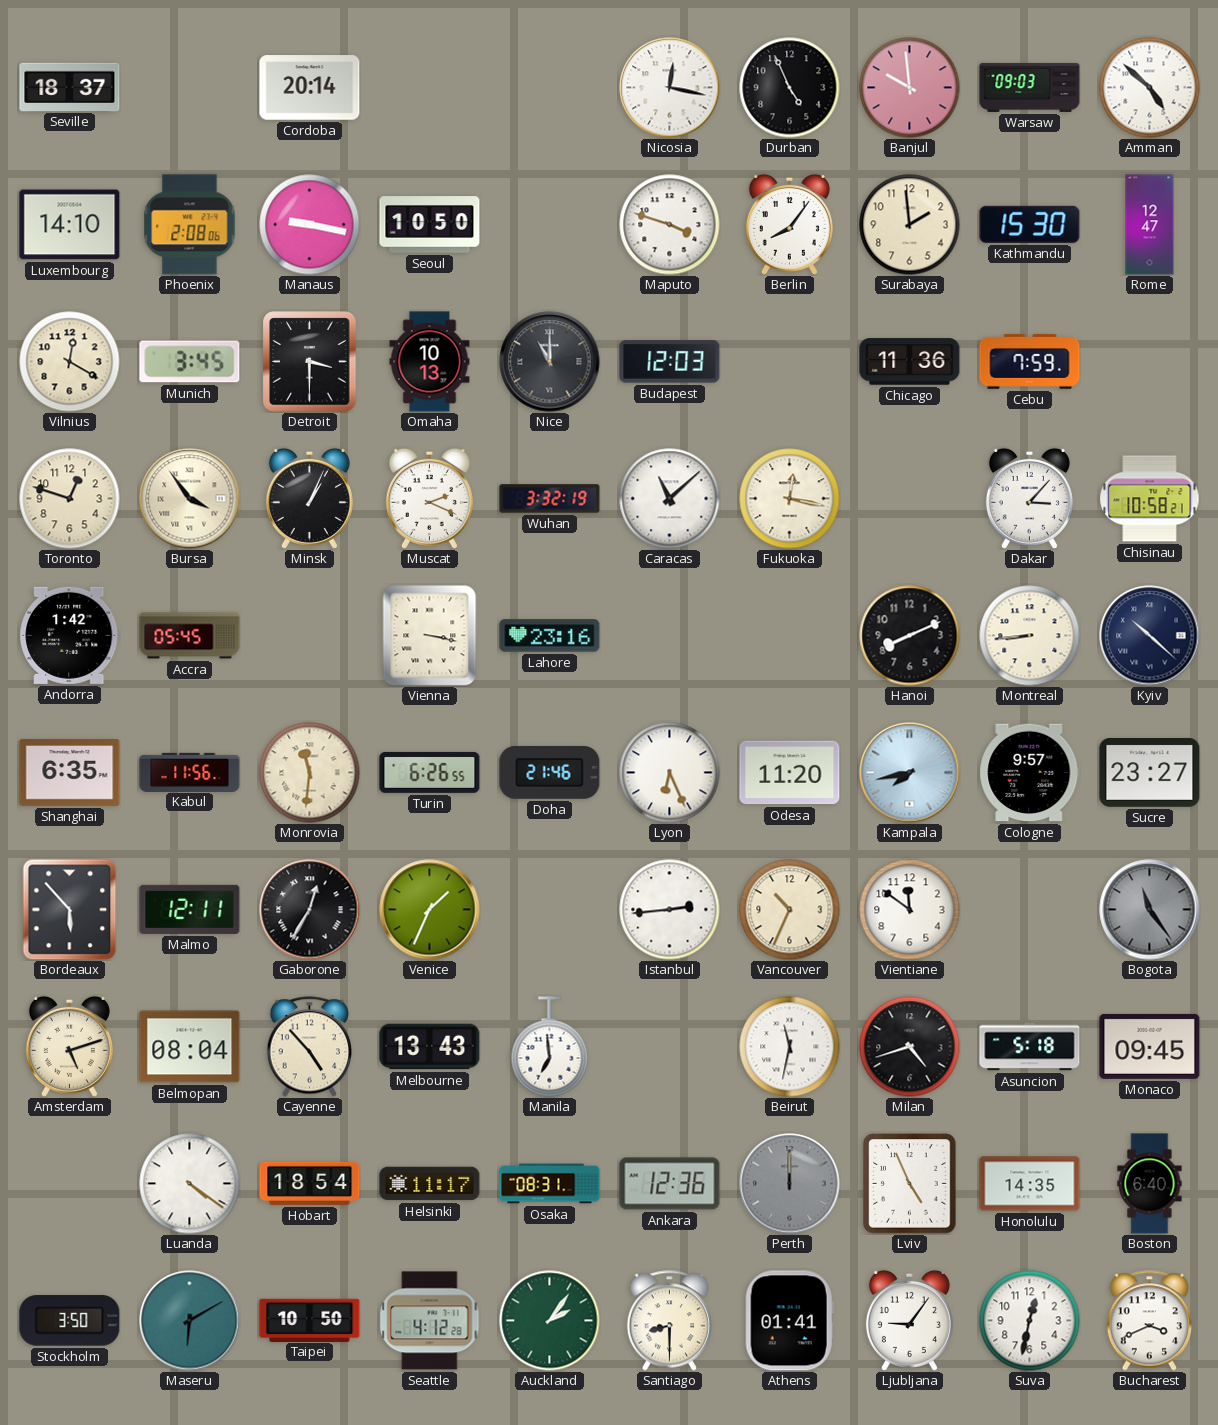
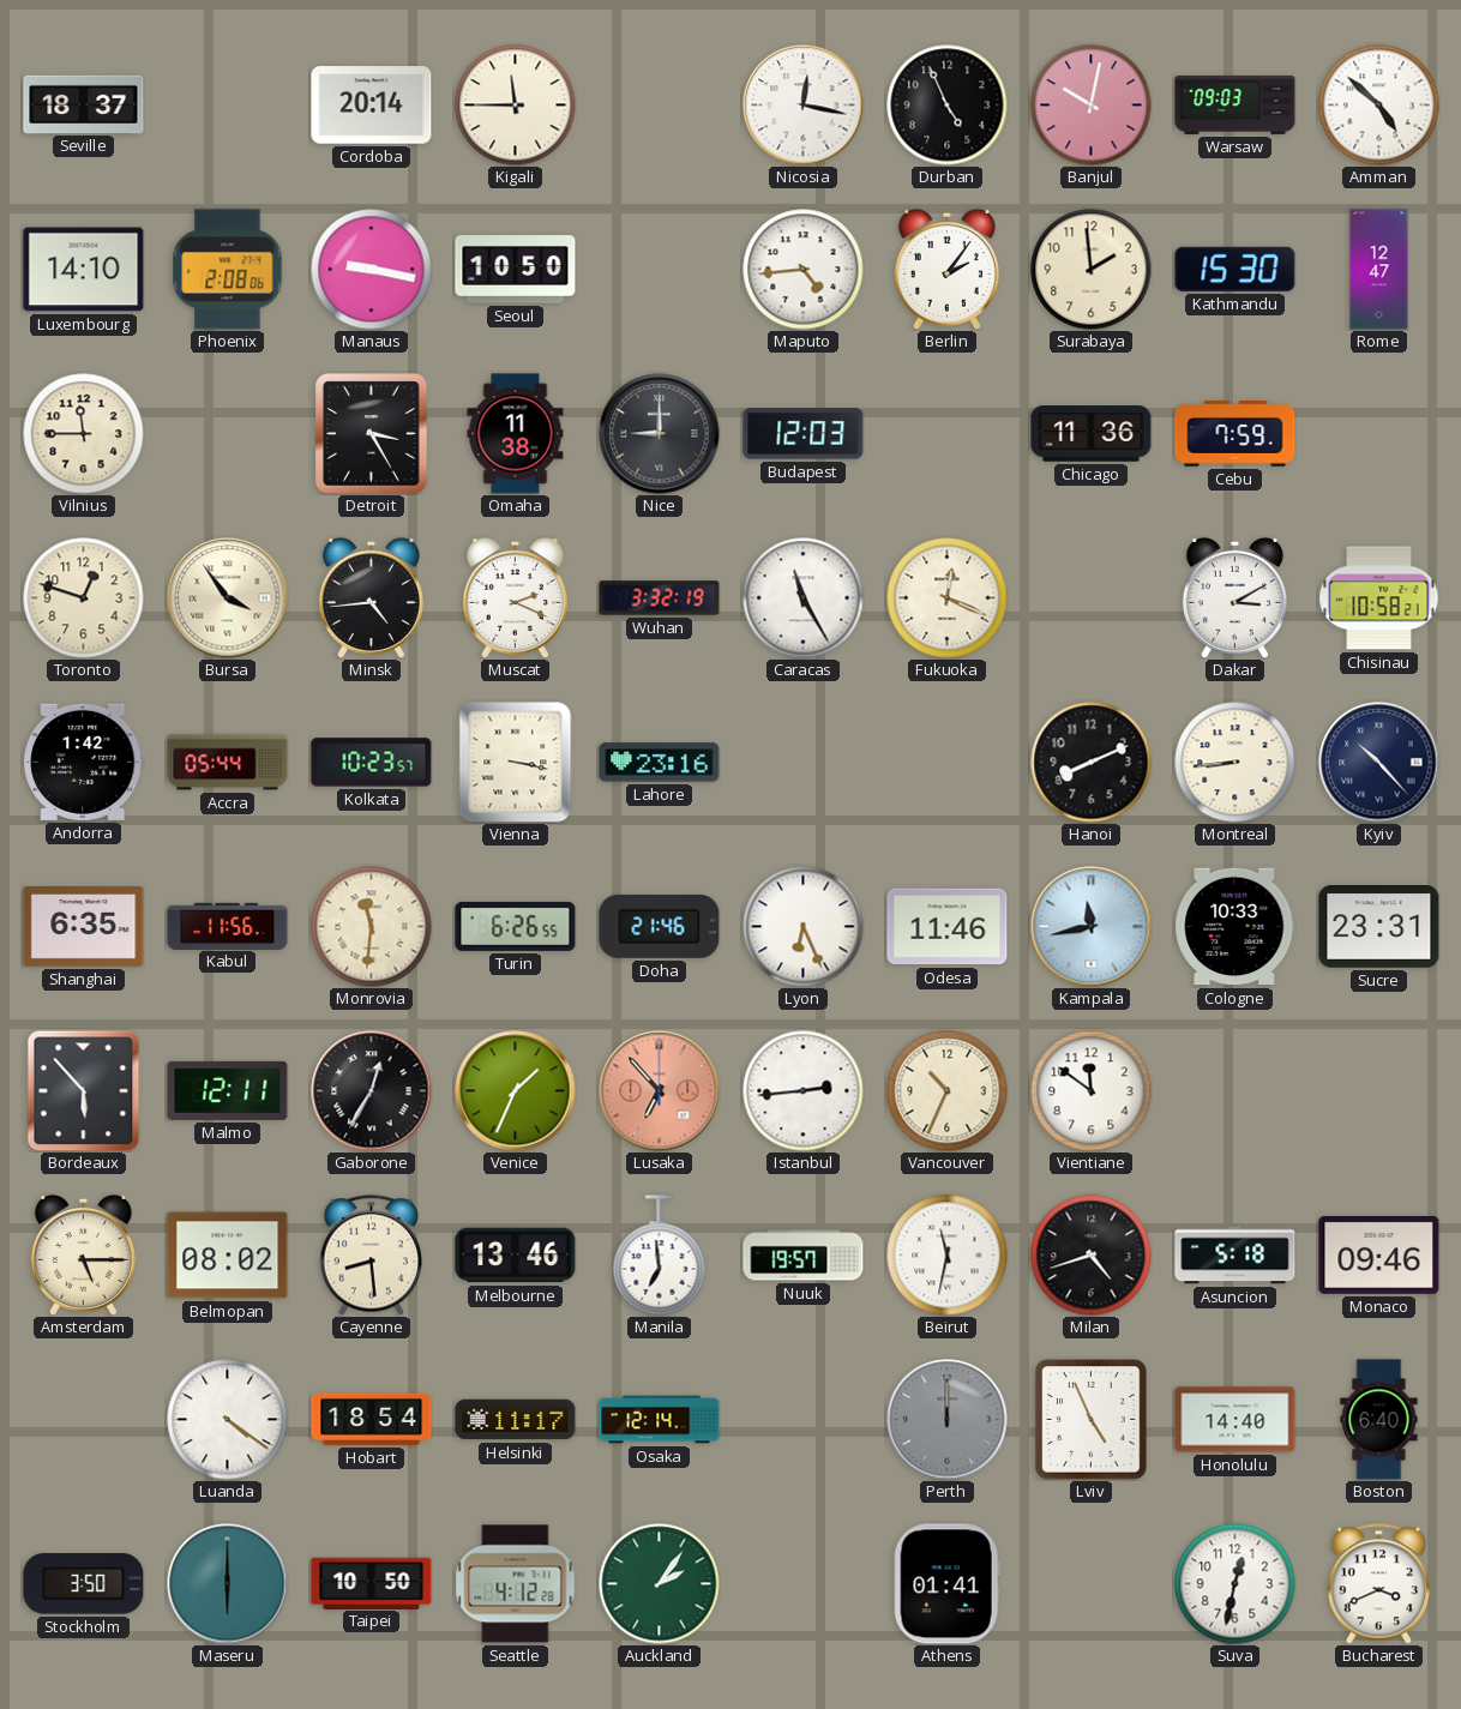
Kigali: none -> 11:45 (516, 106)
Banjul: 9:59 -> 10:02 (1092, 106)
Maputo: 3:48 -> 4:44 (804, 270)
Berlin: 8:06 -> 2:06 (946, 269)
Vilnius: 12:20 -> 11:45 (84, 434)
Munich: 3:45 -> none (190, 362)
Detroit: 3:30 -> 3:25 (372, 434)
Omaha: 10:13 -> 11:38 (516, 434)
Nice: 11:00 -> 9:00 (660, 434)
Minsk: 1:04 -> 4:44 (371, 597)
Caracas: 11:08 -> 11:25 (804, 598)
Fukuoka: 12:17 -> 12:19 (948, 598)
Dakar: 3:07 -> 3:10 (1234, 597)
Accra: 05:45 -> 05:44 (228, 763)
Kolkata: none -> 10:23 (372, 763)
Kyiv: 10:22 -> 10:23 (1379, 763)
Odesa: 11:20 -> 11:46 (948, 927)
Kampala: 7:43 -> 11:43 (1092, 927)
Cologne: 9:57 -> 10:33 (1235, 927)
Sucre: 23:27 -> 23:31 (1379, 927)
Lusaka: none -> 6:53 (660, 1091)
Bogota: 11:24 -> none (1150, 910)
Amsterdam: 5:12 -> 5:15 (83, 1254)
Belmopan: 08:04 -> 08:02 (228, 1256)
Cayenne: 4:53 -> 8:29 (371, 1256)
Melbourne: 13:43 -> 13:46 (516, 1256)
Nuuk: none -> 19:57 (804, 1256)
Monaco: 09:45 -> 09:46 (1379, 1254)
Osaka: 08:31 -> 12:14 (660, 1420)
Ankara: 12:36 -> none (670, 1184)
Honolulu: 14:35 -> 14:40 (1235, 1420)
Maseru: 6:10 -> 6:00 (228, 1584)
Santiago: 8:30 -> none (669, 1321)
Ljubljana: 9:06 -> none (909, 1320)
